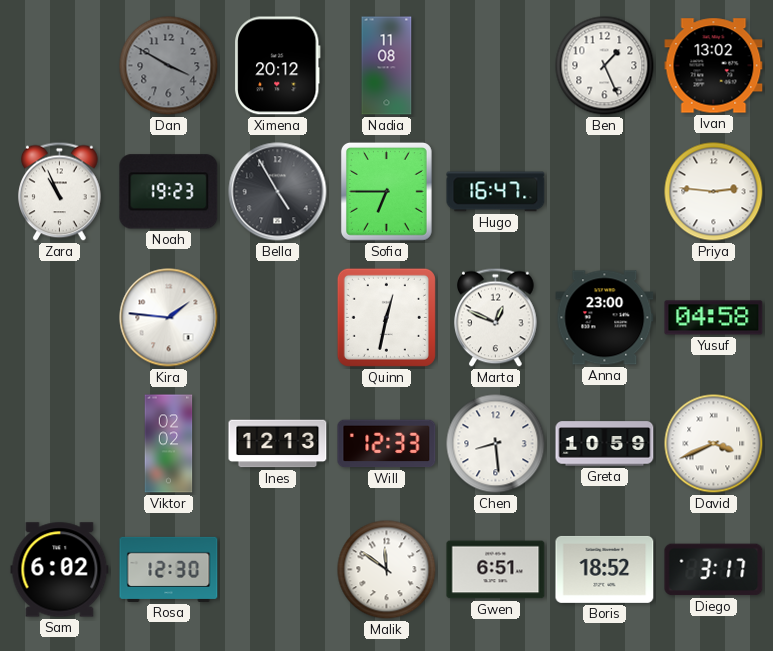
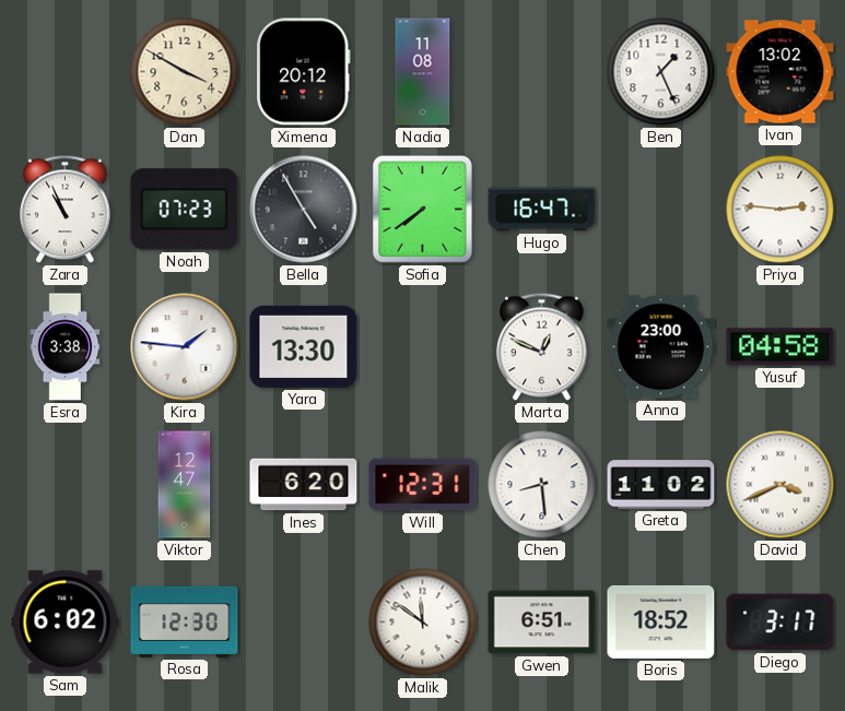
Dan dial: grey -> cream (185, 72)
Noah: 19:23 -> 07:23 (185, 210)
Sofia: 6:45 -> 7:39 (422, 209)
Esra: none -> 3:38 (66, 347)
Yara: none -> 13:30 (304, 346)
Quinn: 12:32 -> none (386, 317)
Viktor: 02:02 -> 12:47 (185, 485)
Ines: 12:13 -> 6:20 (304, 485)
Will: 12:33 -> 12:31 (423, 485)
Greta: 10:59 -> 11:02 (661, 485)
